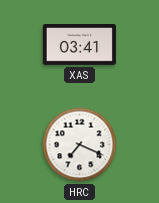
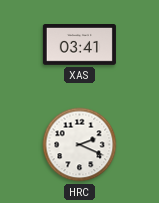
HRC: 7:19 -> 2:19 (80, 145)
